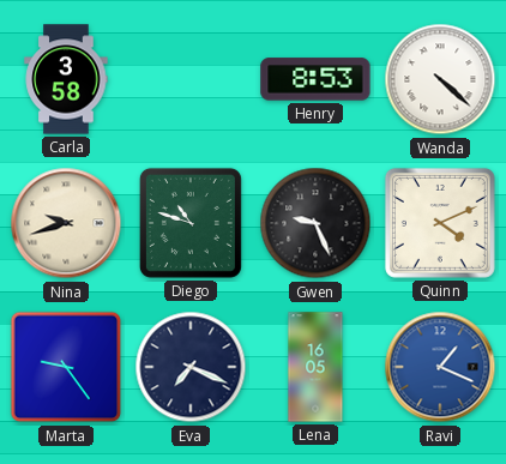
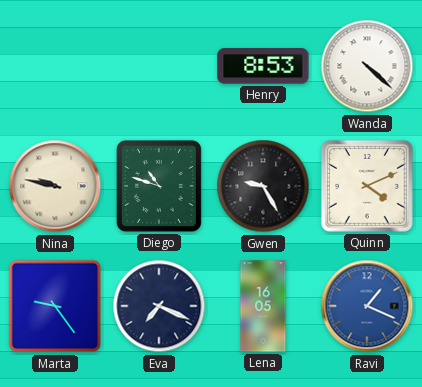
Carla: 3:58 -> none (66, 79)
Nina: 9:42 -> 9:47 (55, 186)
Gwen: 9:26 -> 9:25 (263, 186)
